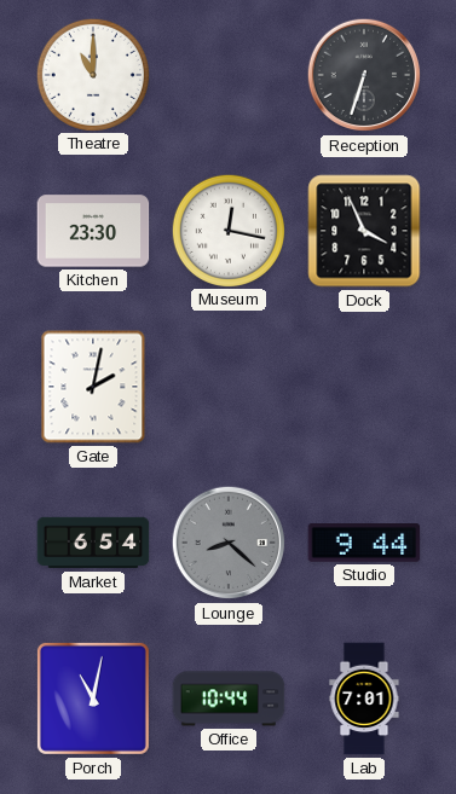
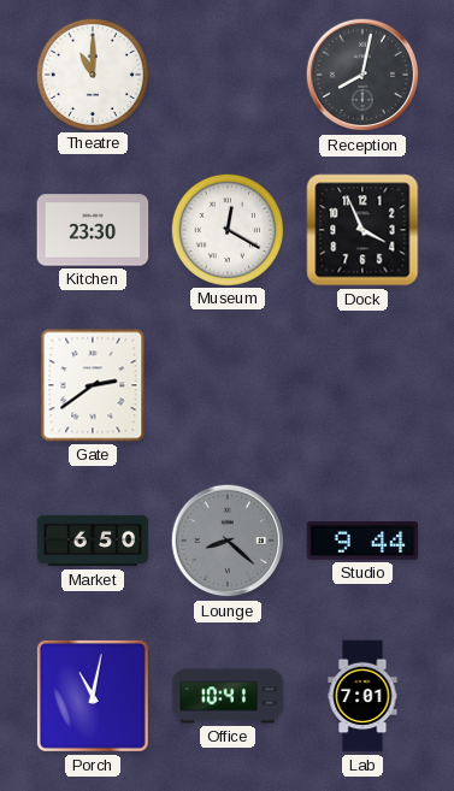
Reception: 6:33 -> 8:02 (362, 75)
Museum: 12:17 -> 12:20 (226, 229)
Gate: 2:02 -> 2:39 (93, 385)
Market: 6:54 -> 6:50 (93, 541)
Office: 10:44 -> 10:41 (228, 696)
